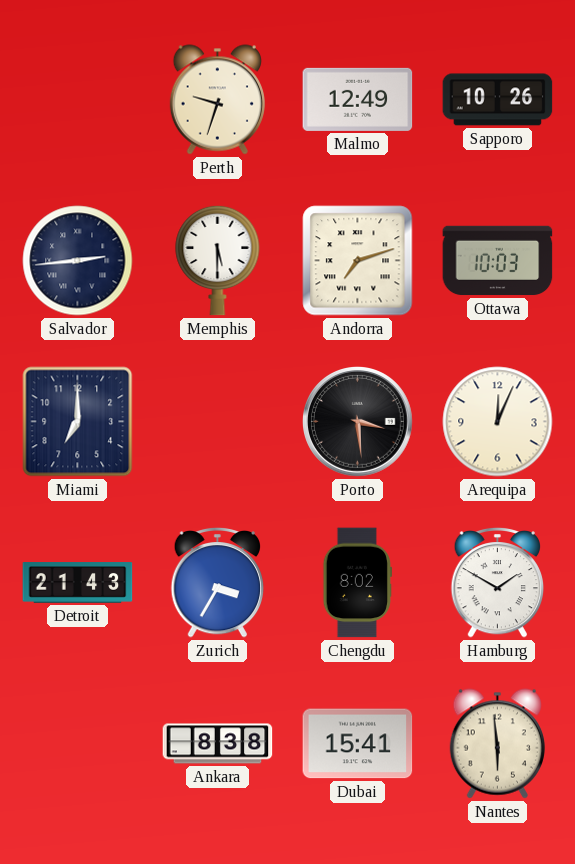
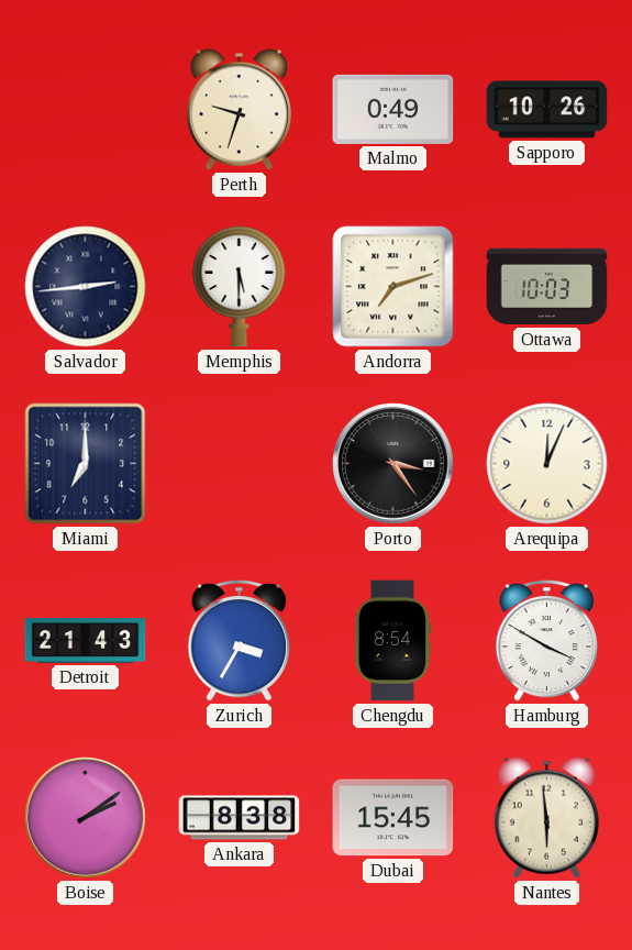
Malmo: 12:49 -> 0:49 (393, 109)
Porto: 3:29 -> 3:24 (393, 464)
Chengdu: 8:02 -> 8:54 (392, 641)
Hamburg: 1:50 -> 3:50 (546, 640)
Boise: none -> 2:09 (86, 818)
Dubai: 15:41 -> 15:45 (393, 818)
